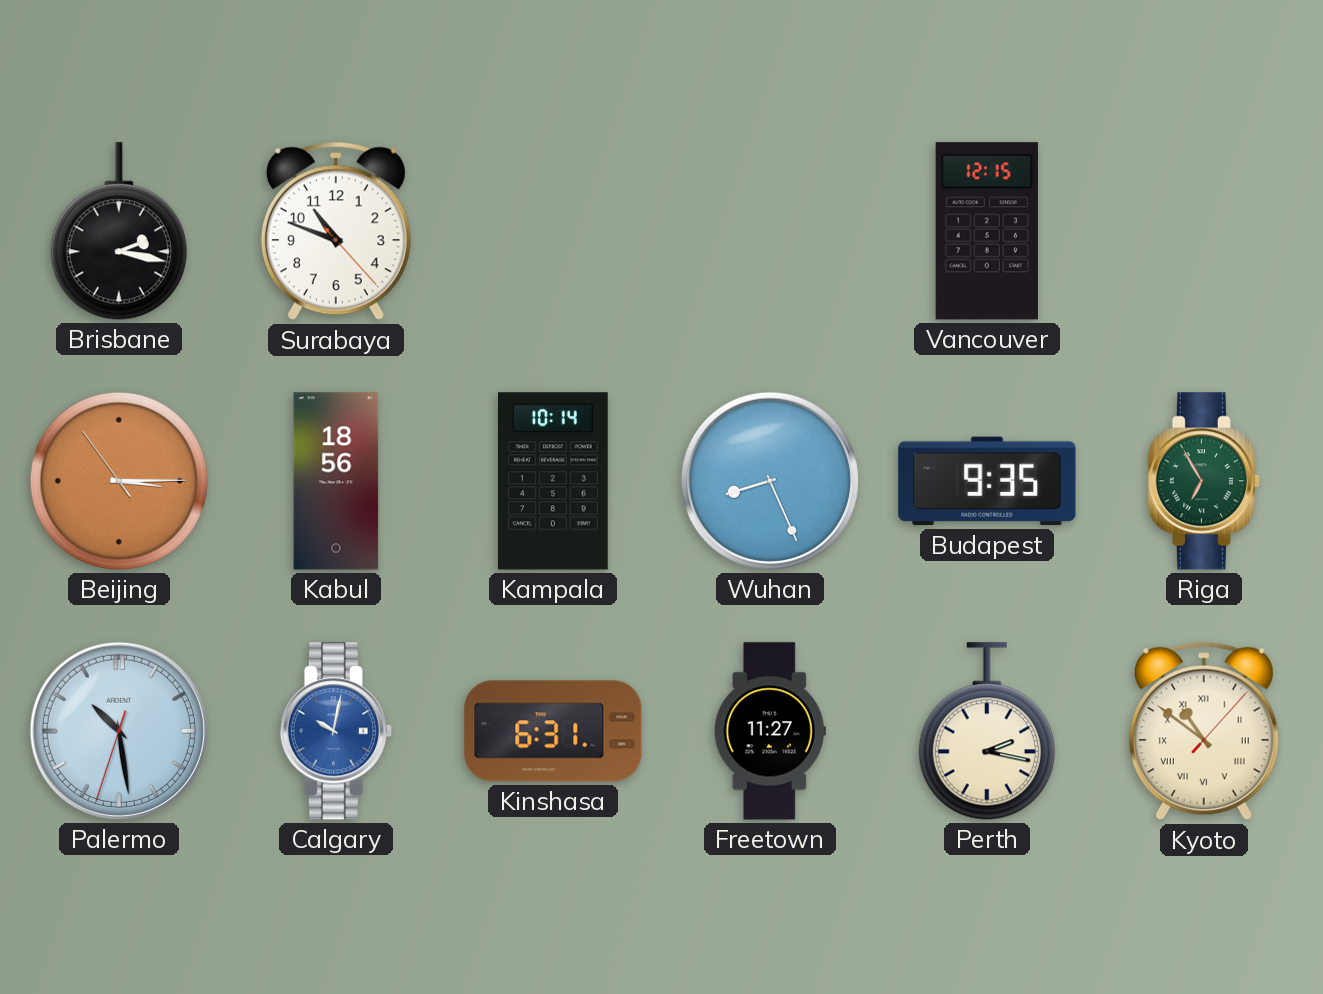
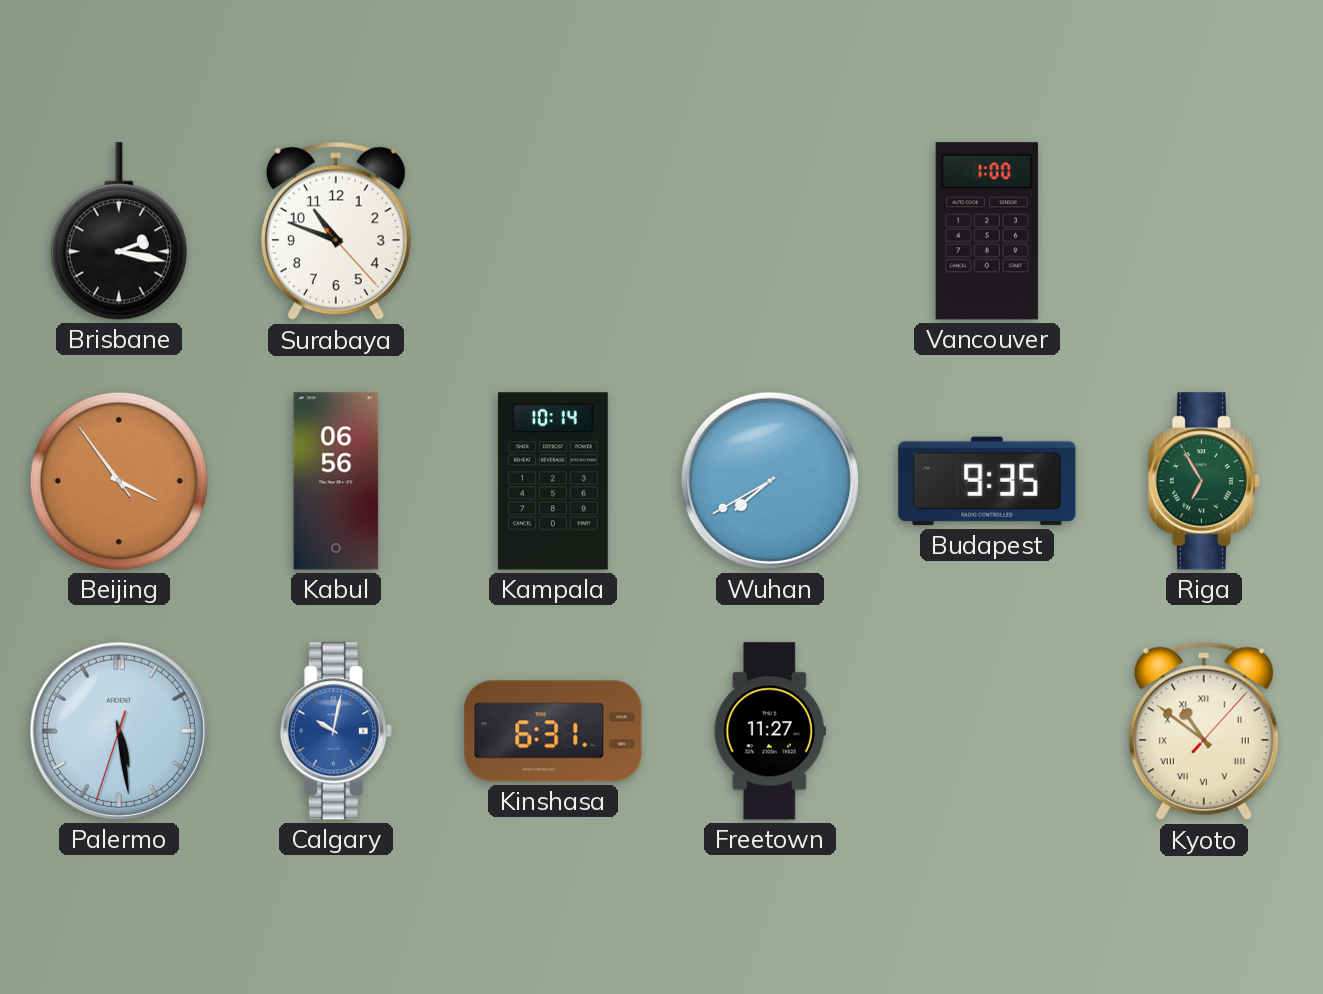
Vancouver: 12:15 -> 1:00 (987, 231)
Beijing: 3:14 -> 3:53 (119, 481)
Kabul: 18:56 -> 06:56 (336, 481)
Wuhan: 8:26 -> 7:40 (770, 481)
Palermo: 10:28 -> 5:28 (119, 731)
Perth: 2:17 -> none (987, 731)
